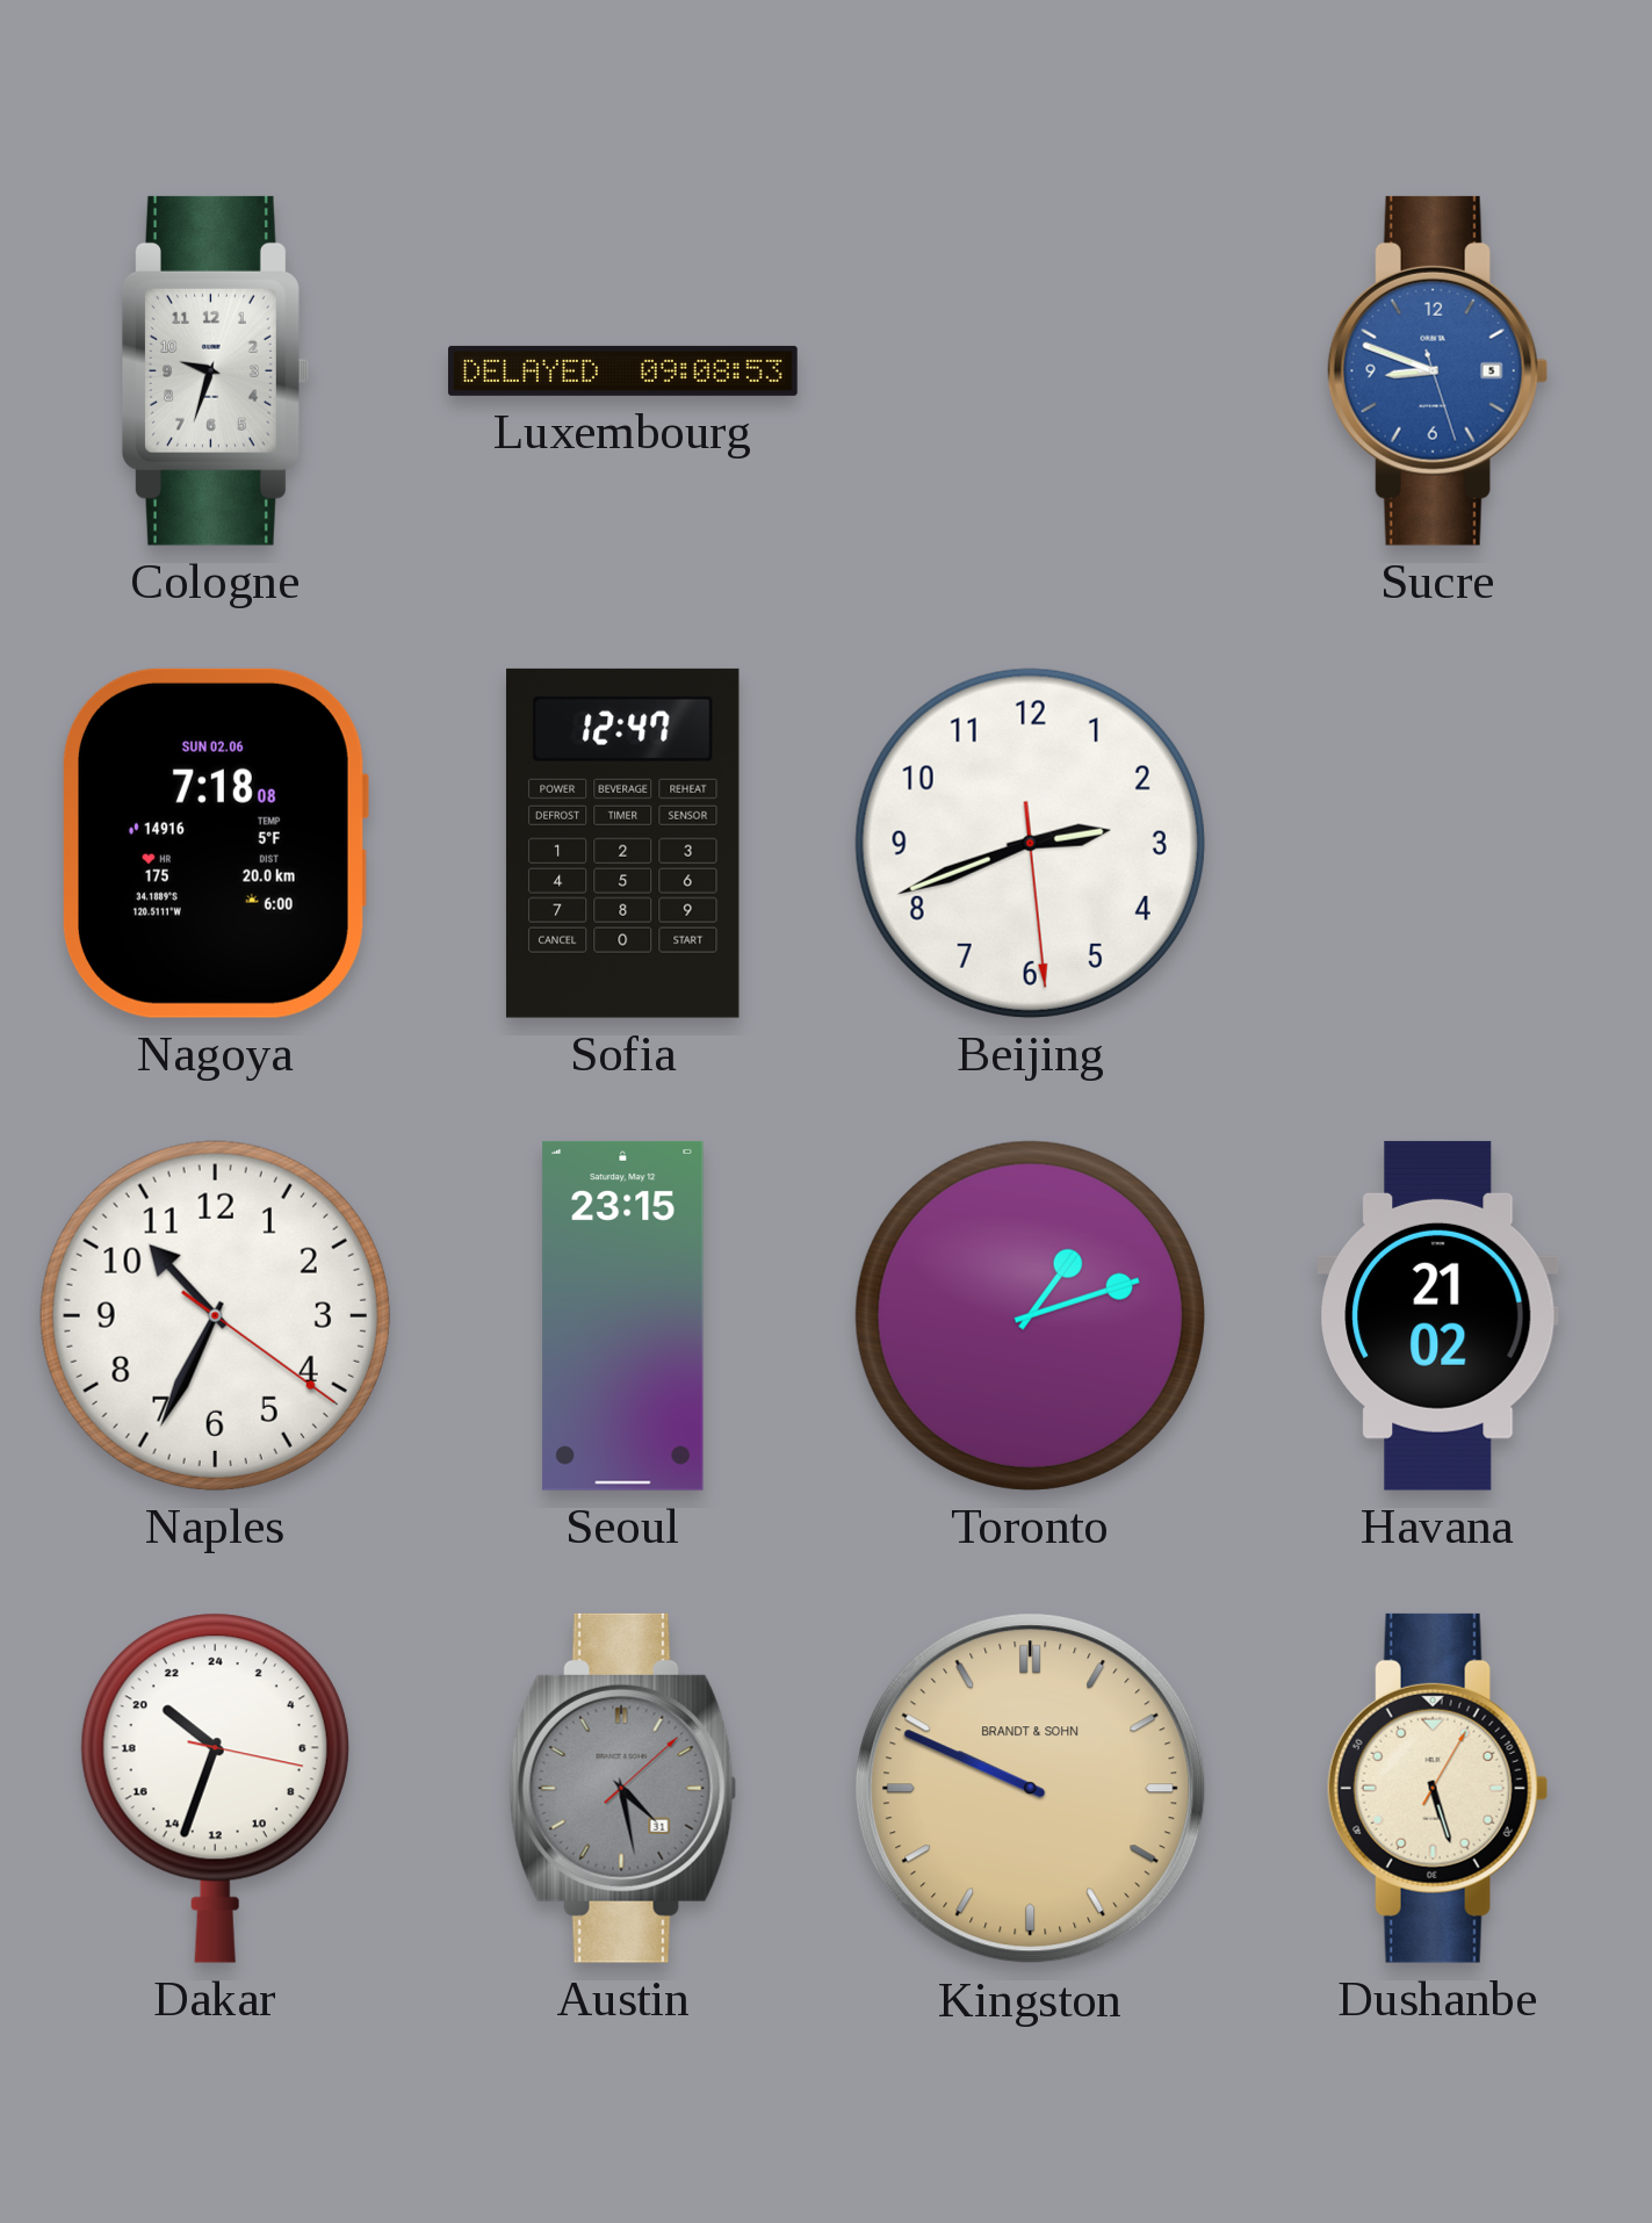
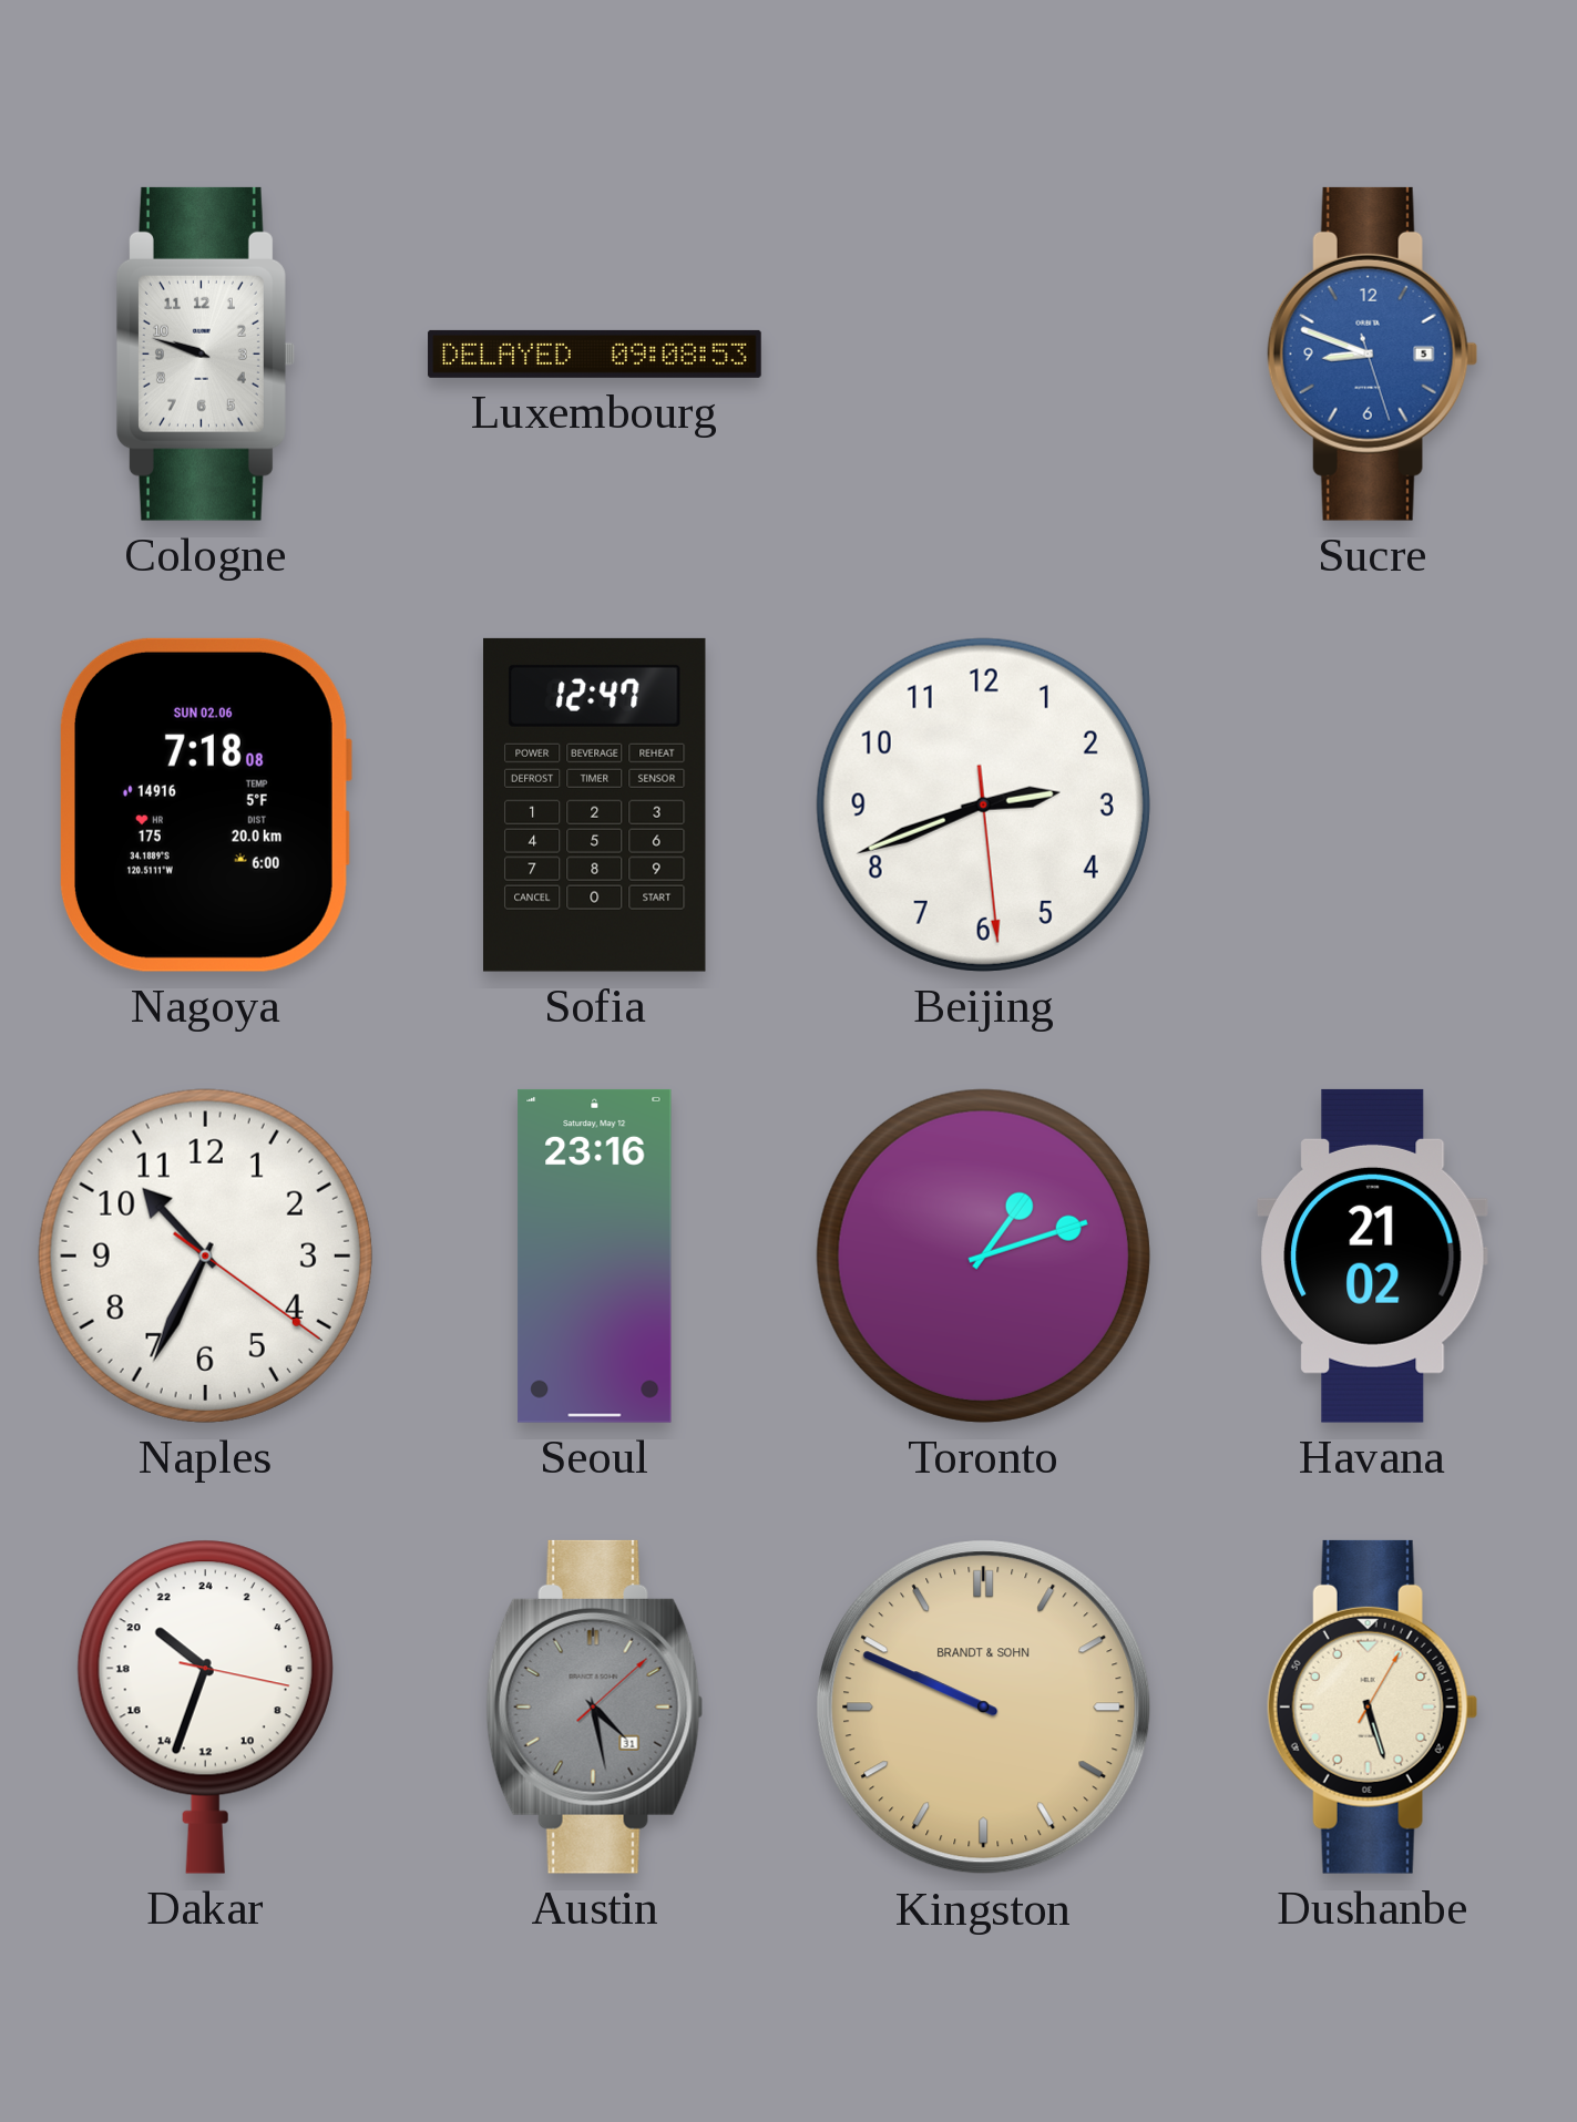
Cologne: 9:33 -> 9:48 (205, 353)
Seoul: 23:15 -> 23:16 (595, 1255)
